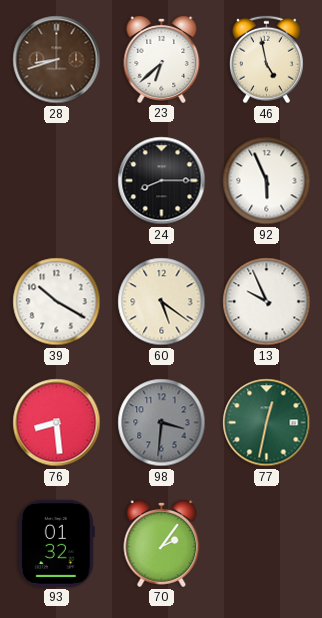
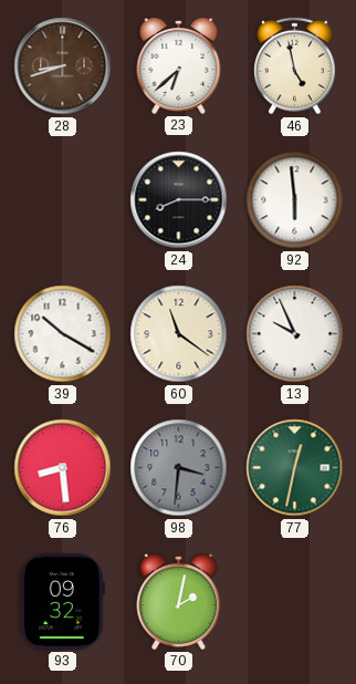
92: 5:56 -> 5:59 (295, 200)
60: 5:21 -> 11:21 (179, 334)
93: 01:32 -> 09:32 (62, 601)
70: 2:06 -> 2:02 (179, 602)
